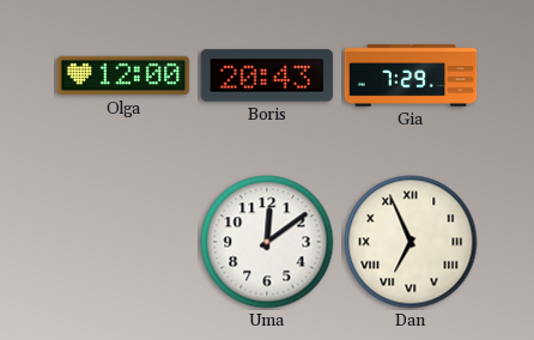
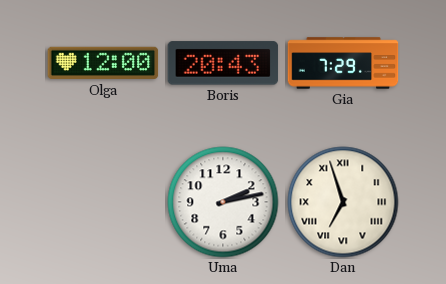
Uma: 12:09 -> 2:13 (223, 202)
Dan: 6:56 -> 6:57 (343, 202)
